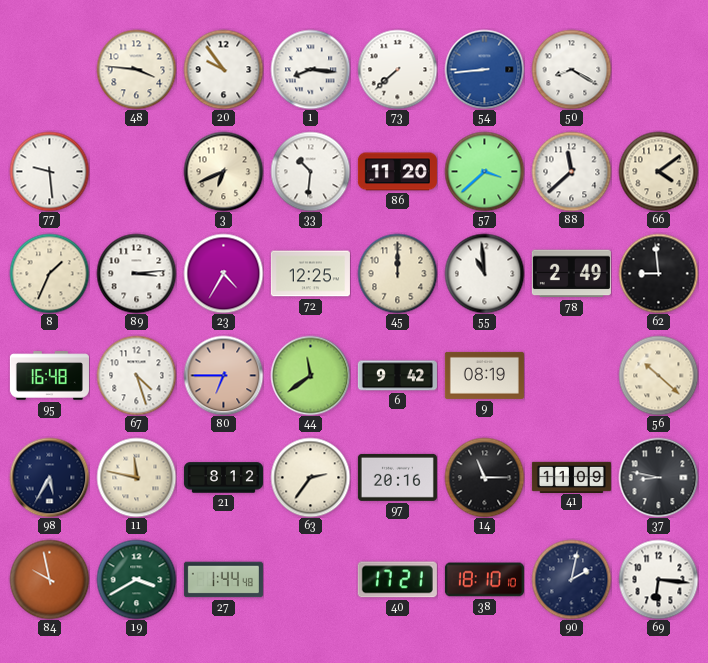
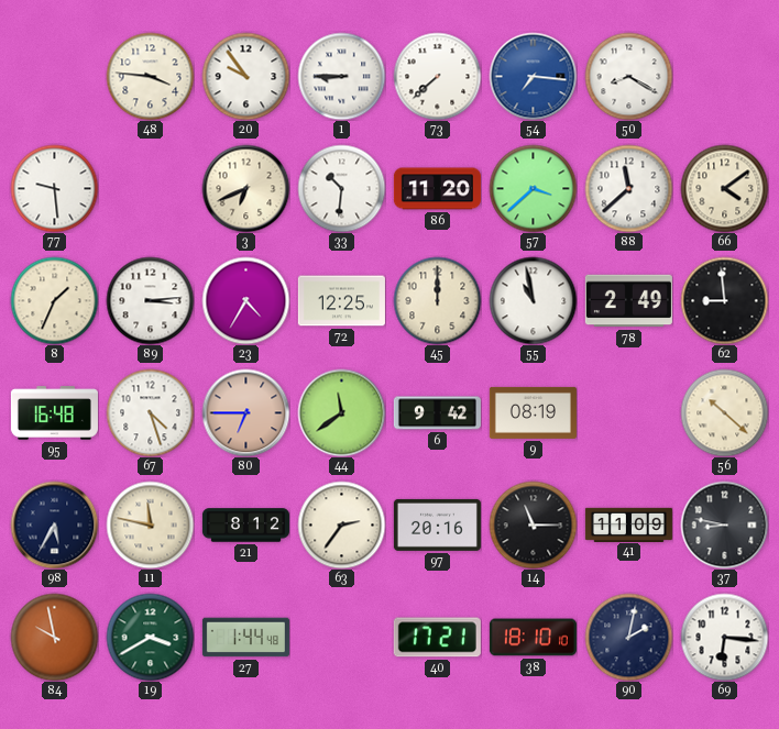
1: 8:16 -> 8:45 (341, 76)
54: 8:44 -> 7:16 (533, 76)
55: 10:59 -> 10:58 (533, 300)
